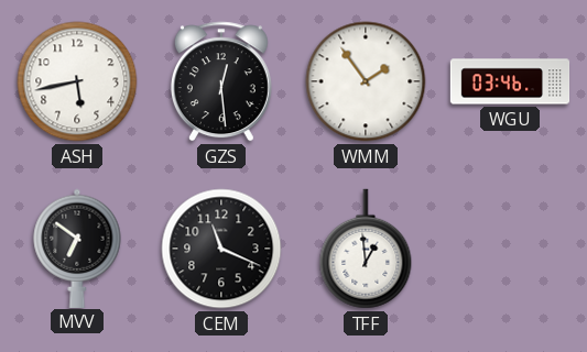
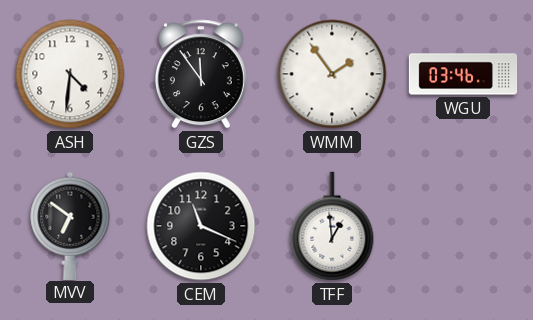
ASH: 5:43 -> 4:31 (70, 74)
GZS: 12:29 -> 11:54 (201, 74)
